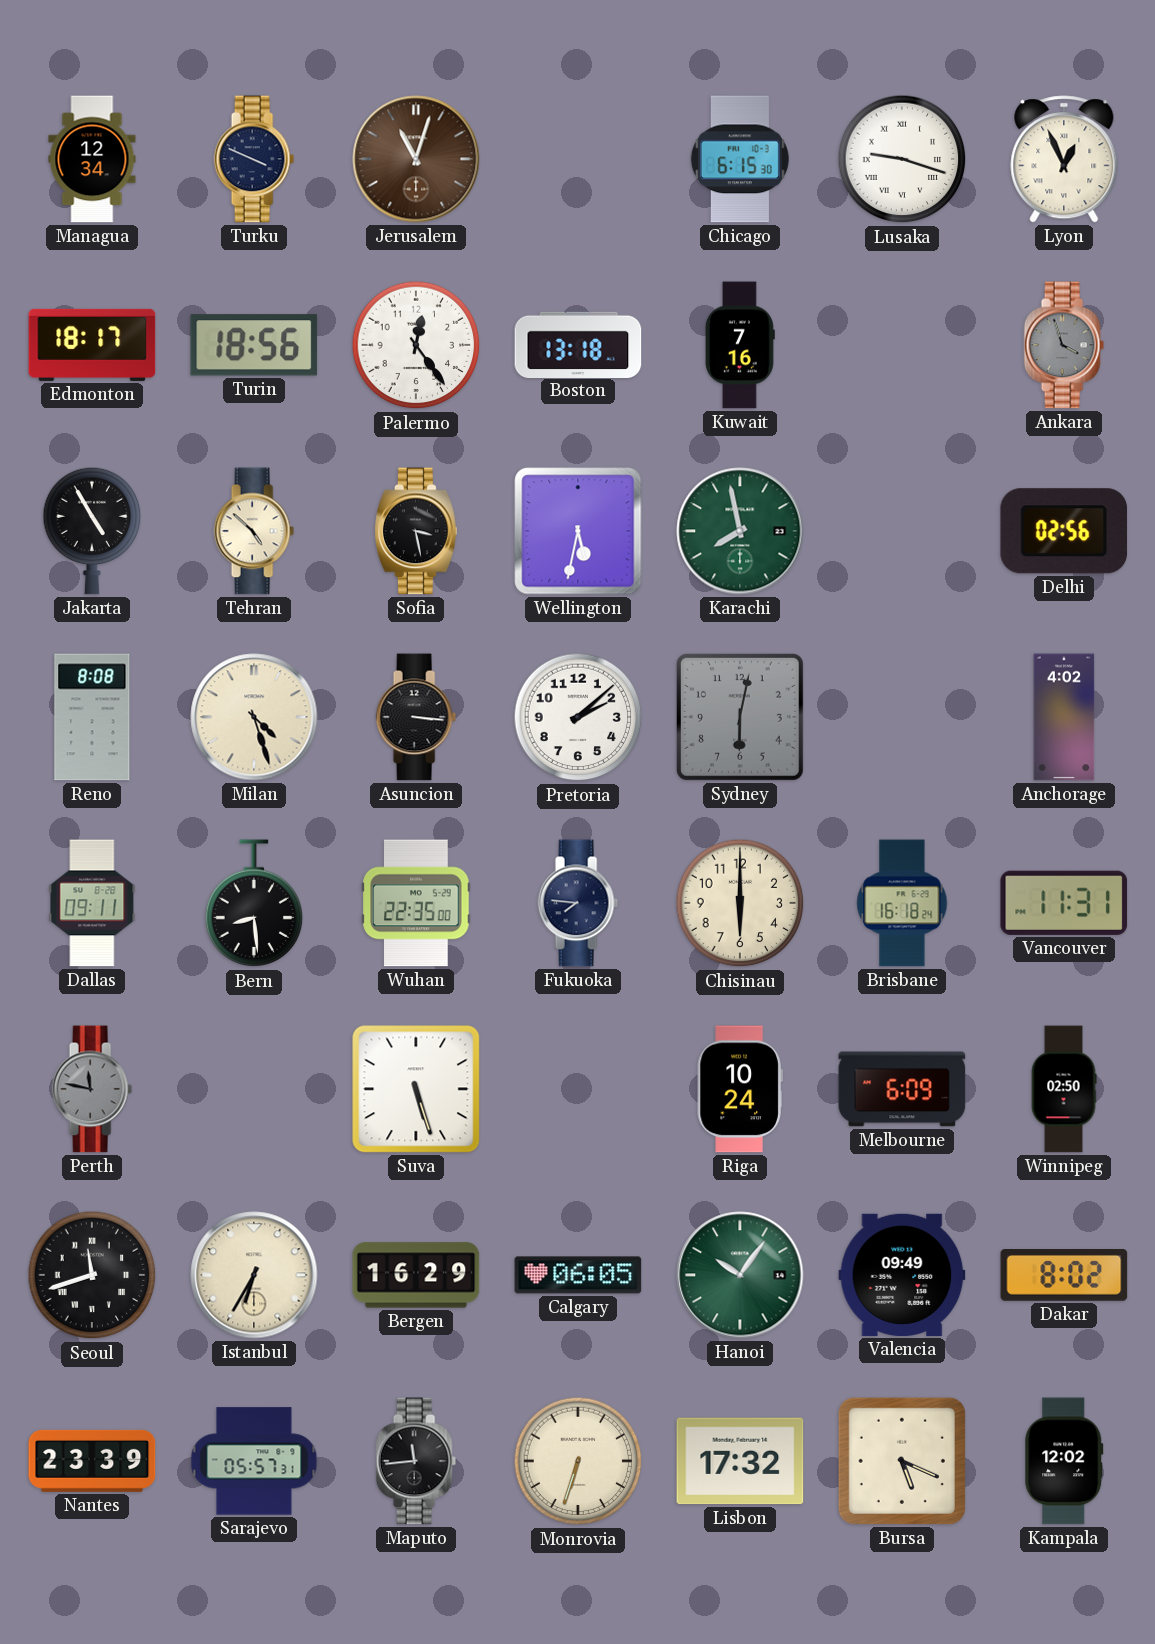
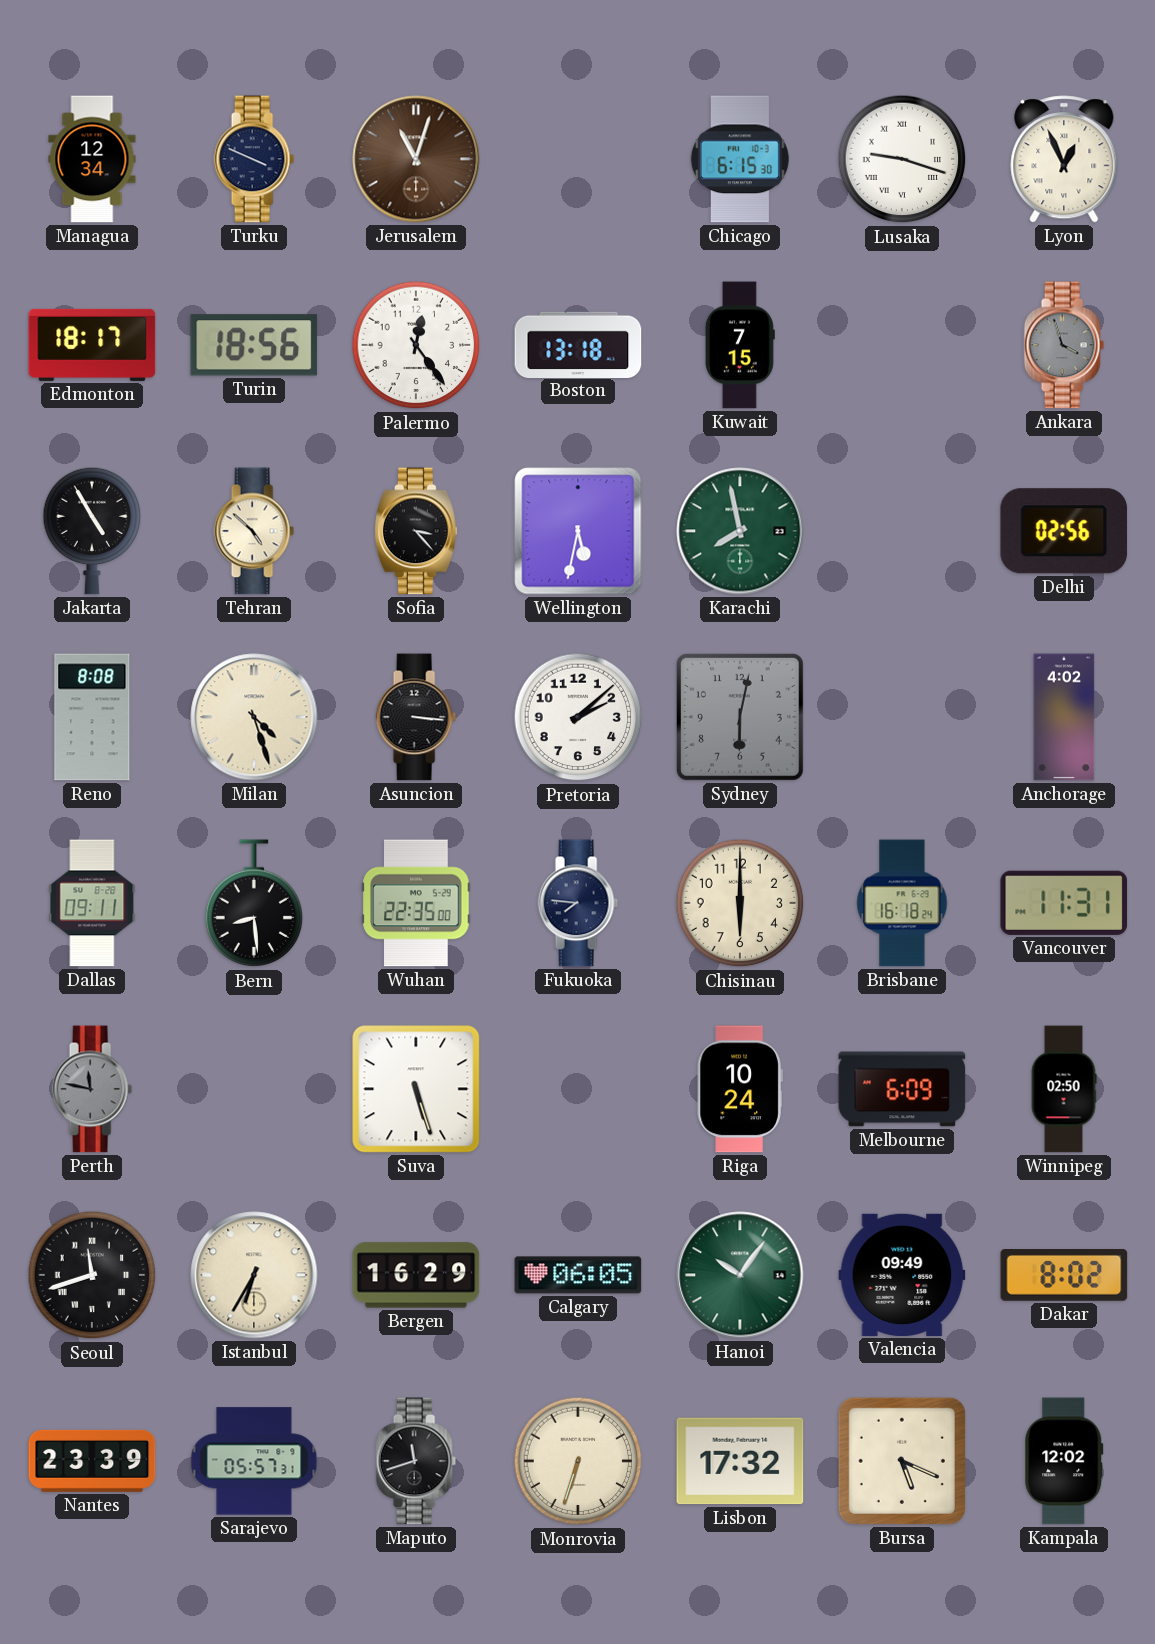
Kuwait: 7:16 -> 7:15 (740, 345)
Sofia: 3:28 -> 3:23 (416, 531)
Maputo: 11:44 -> 11:42 (416, 1461)
